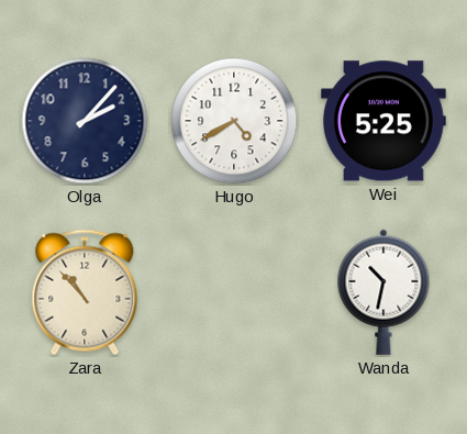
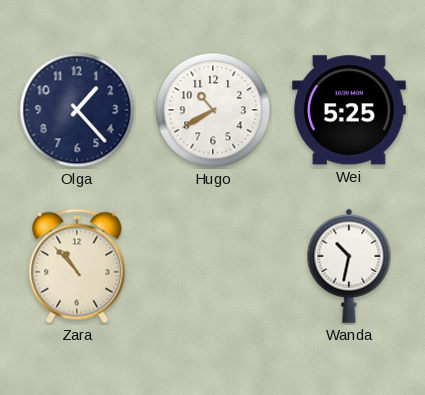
Olga: 2:07 -> 1:23 (77, 110)
Hugo: 4:40 -> 10:40 (213, 110)
